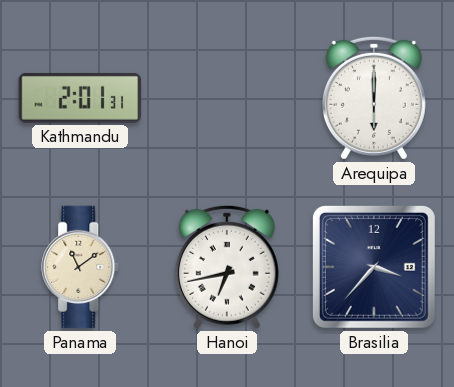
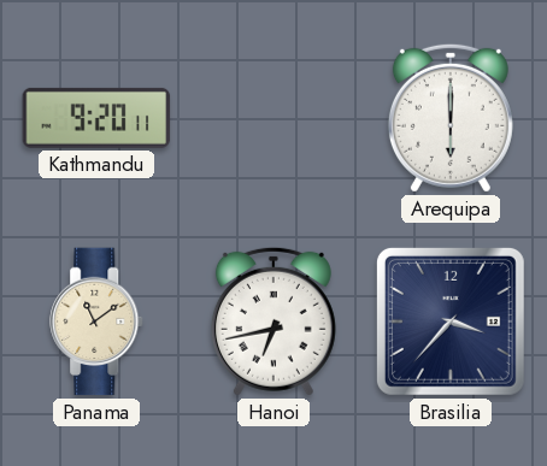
Kathmandu: 2:01 -> 9:20 (96, 118)
